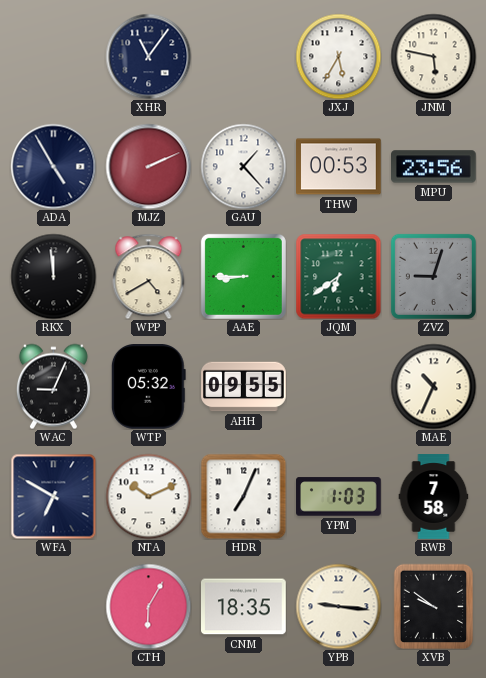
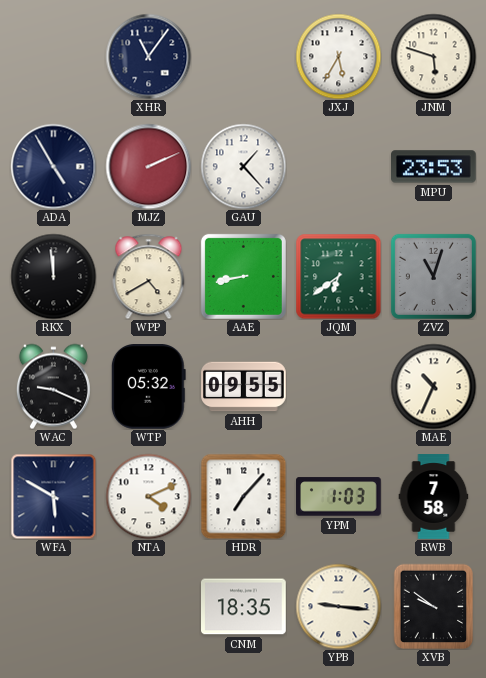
JNM: 5:47 -> 5:48 (433, 56)
THW: 00:53 -> none (339, 167)
MPU: 23:56 -> 23:53 (434, 167)
AAE: 8:45 -> 8:43 (243, 276)
ZVZ: 9:03 -> 11:03 (433, 276)
WAC: 9:04 -> 9:19 (53, 386)
WFA: 6:50 -> 5:50 (53, 496)
NTA: 10:11 -> 4:11 (148, 496)
HDR: 7:04 -> 7:07 (243, 496)
CTH: 6:05 -> none (148, 606)
